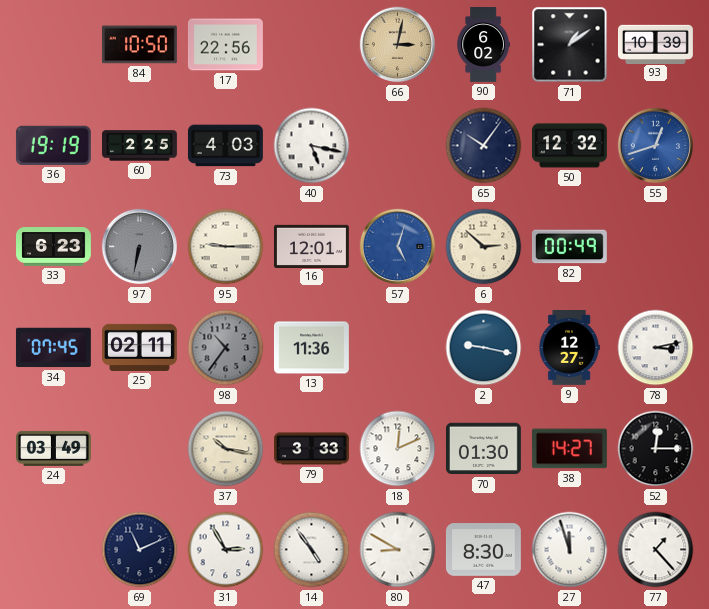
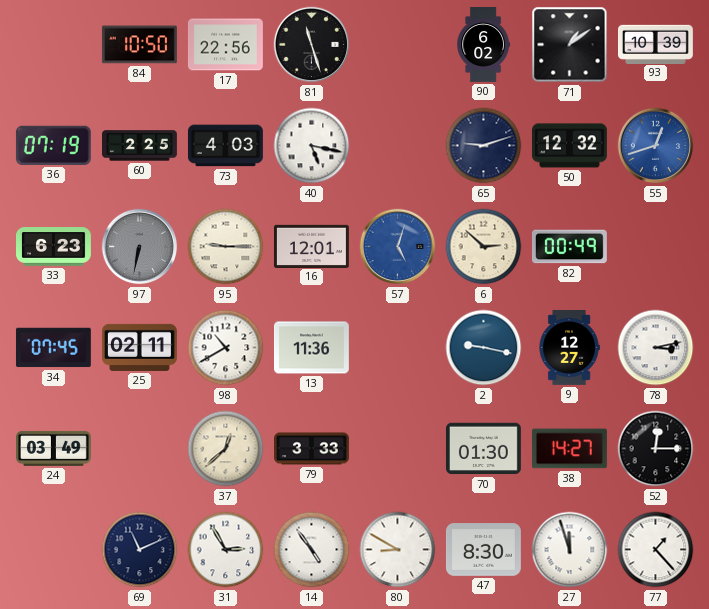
81: none -> 11:27 (312, 45)
66: 3:02 -> none (398, 45)
36: 19:19 -> 07:19 (53, 145)
65: 10:06 -> 9:12 (484, 146)
98: 10:36 -> 10:40 (226, 348)
98 dial: grey -> white (226, 348)
37: 10:17 -> 12:38 (226, 449)
18: 12:11 -> none (398, 449)
